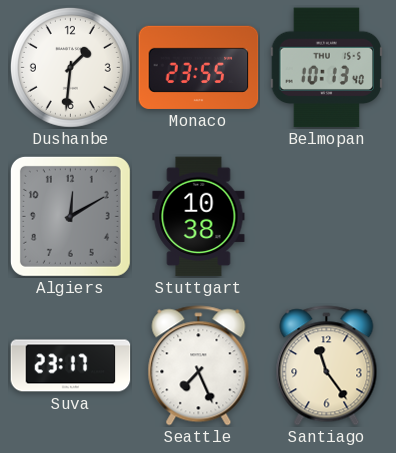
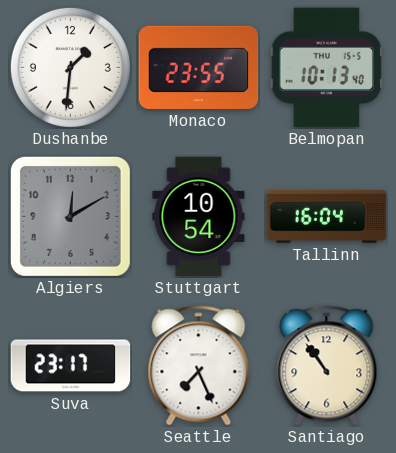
Stuttgart: 10:38 -> 10:54 (199, 217)
Tallinn: none -> 16:04 (327, 216)
Santiago: 11:24 -> 10:54 (327, 366)
